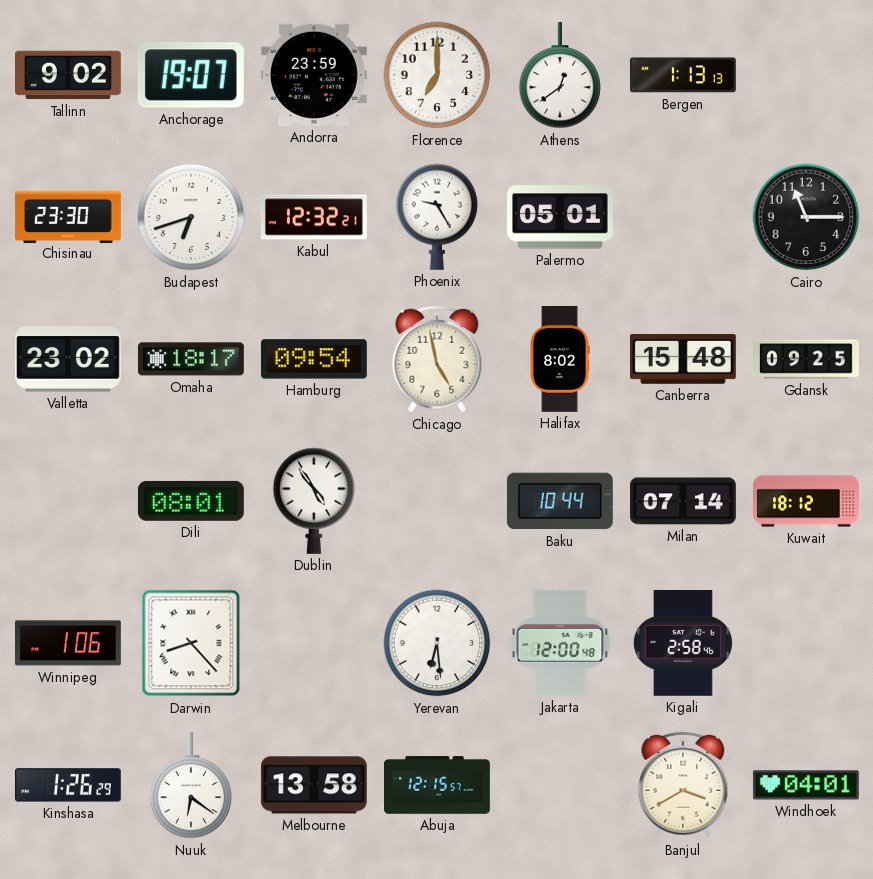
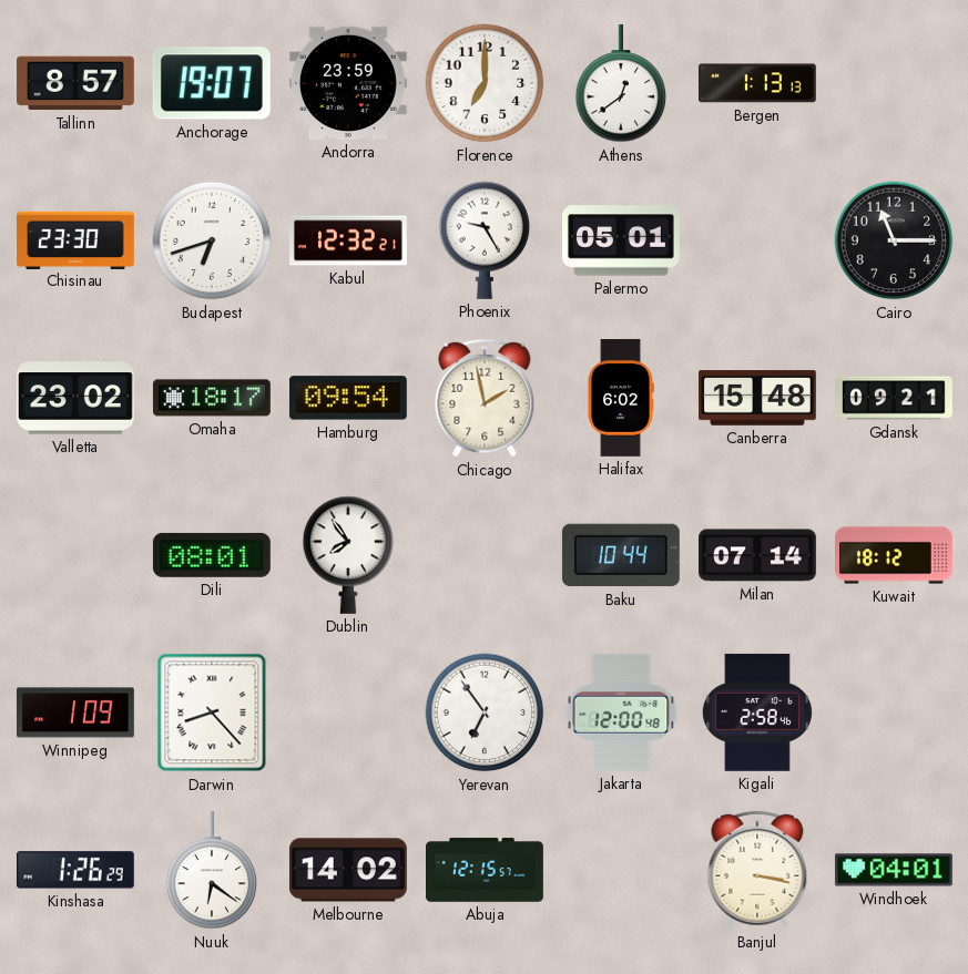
Tallinn: 9:02 -> 8:57 (75, 83)
Chicago: 4:58 -> 1:58 (485, 398)
Halifax: 8:02 -> 6:02 (621, 399)
Gdansk: 09:25 -> 09:21 (895, 398)
Dublin: 4:54 -> 7:54 (348, 555)
Winnipeg: 1:06 -> 1:09 (75, 712)
Yerevan: 6:29 -> 6:54 (485, 712)
Melbourne: 13:58 -> 14:02 (348, 870)
Banjul: 3:40 -> 3:17 (757, 870)
